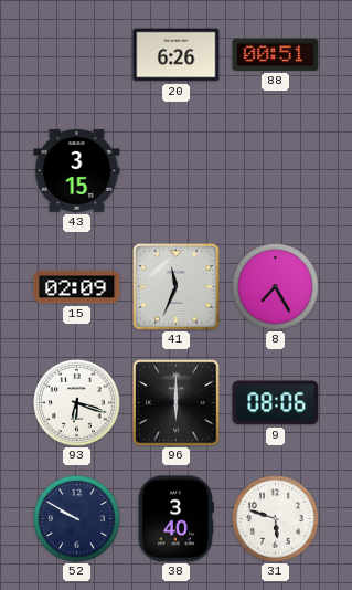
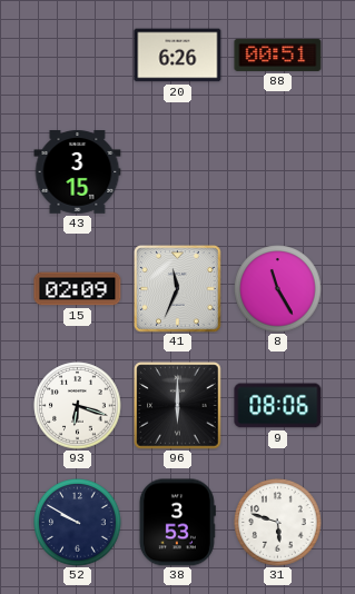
8: 7:25 -> 11:25 (278, 289)
38: 3:40 -> 3:53 (177, 523)
